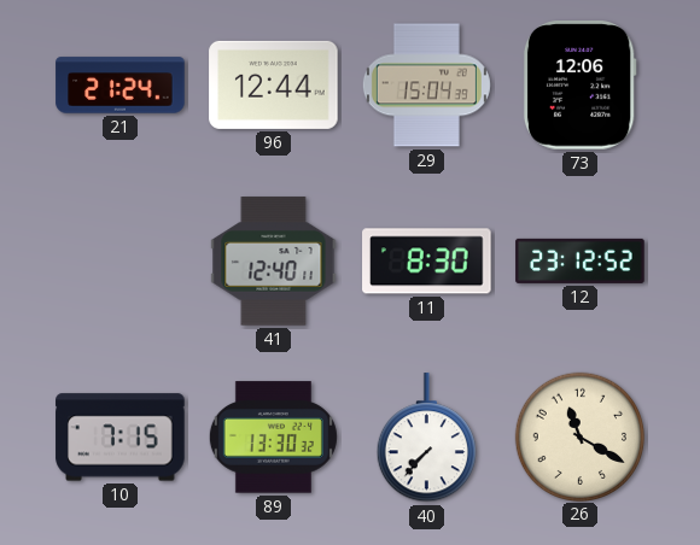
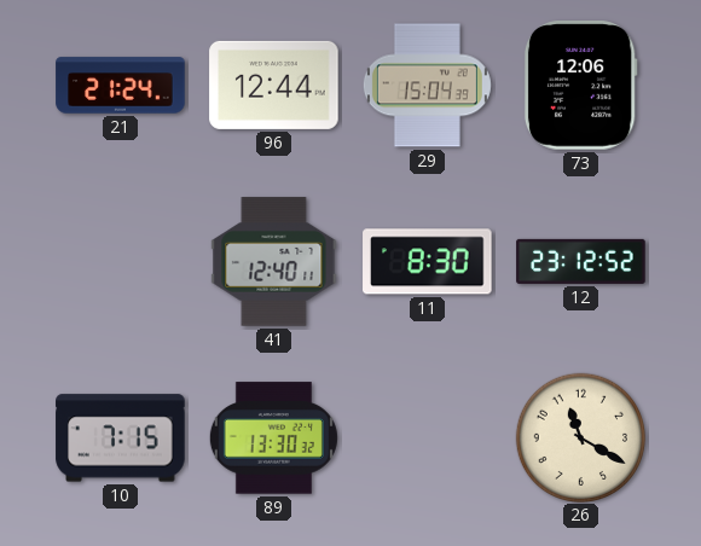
40: 7:37 -> none (426, 438)
